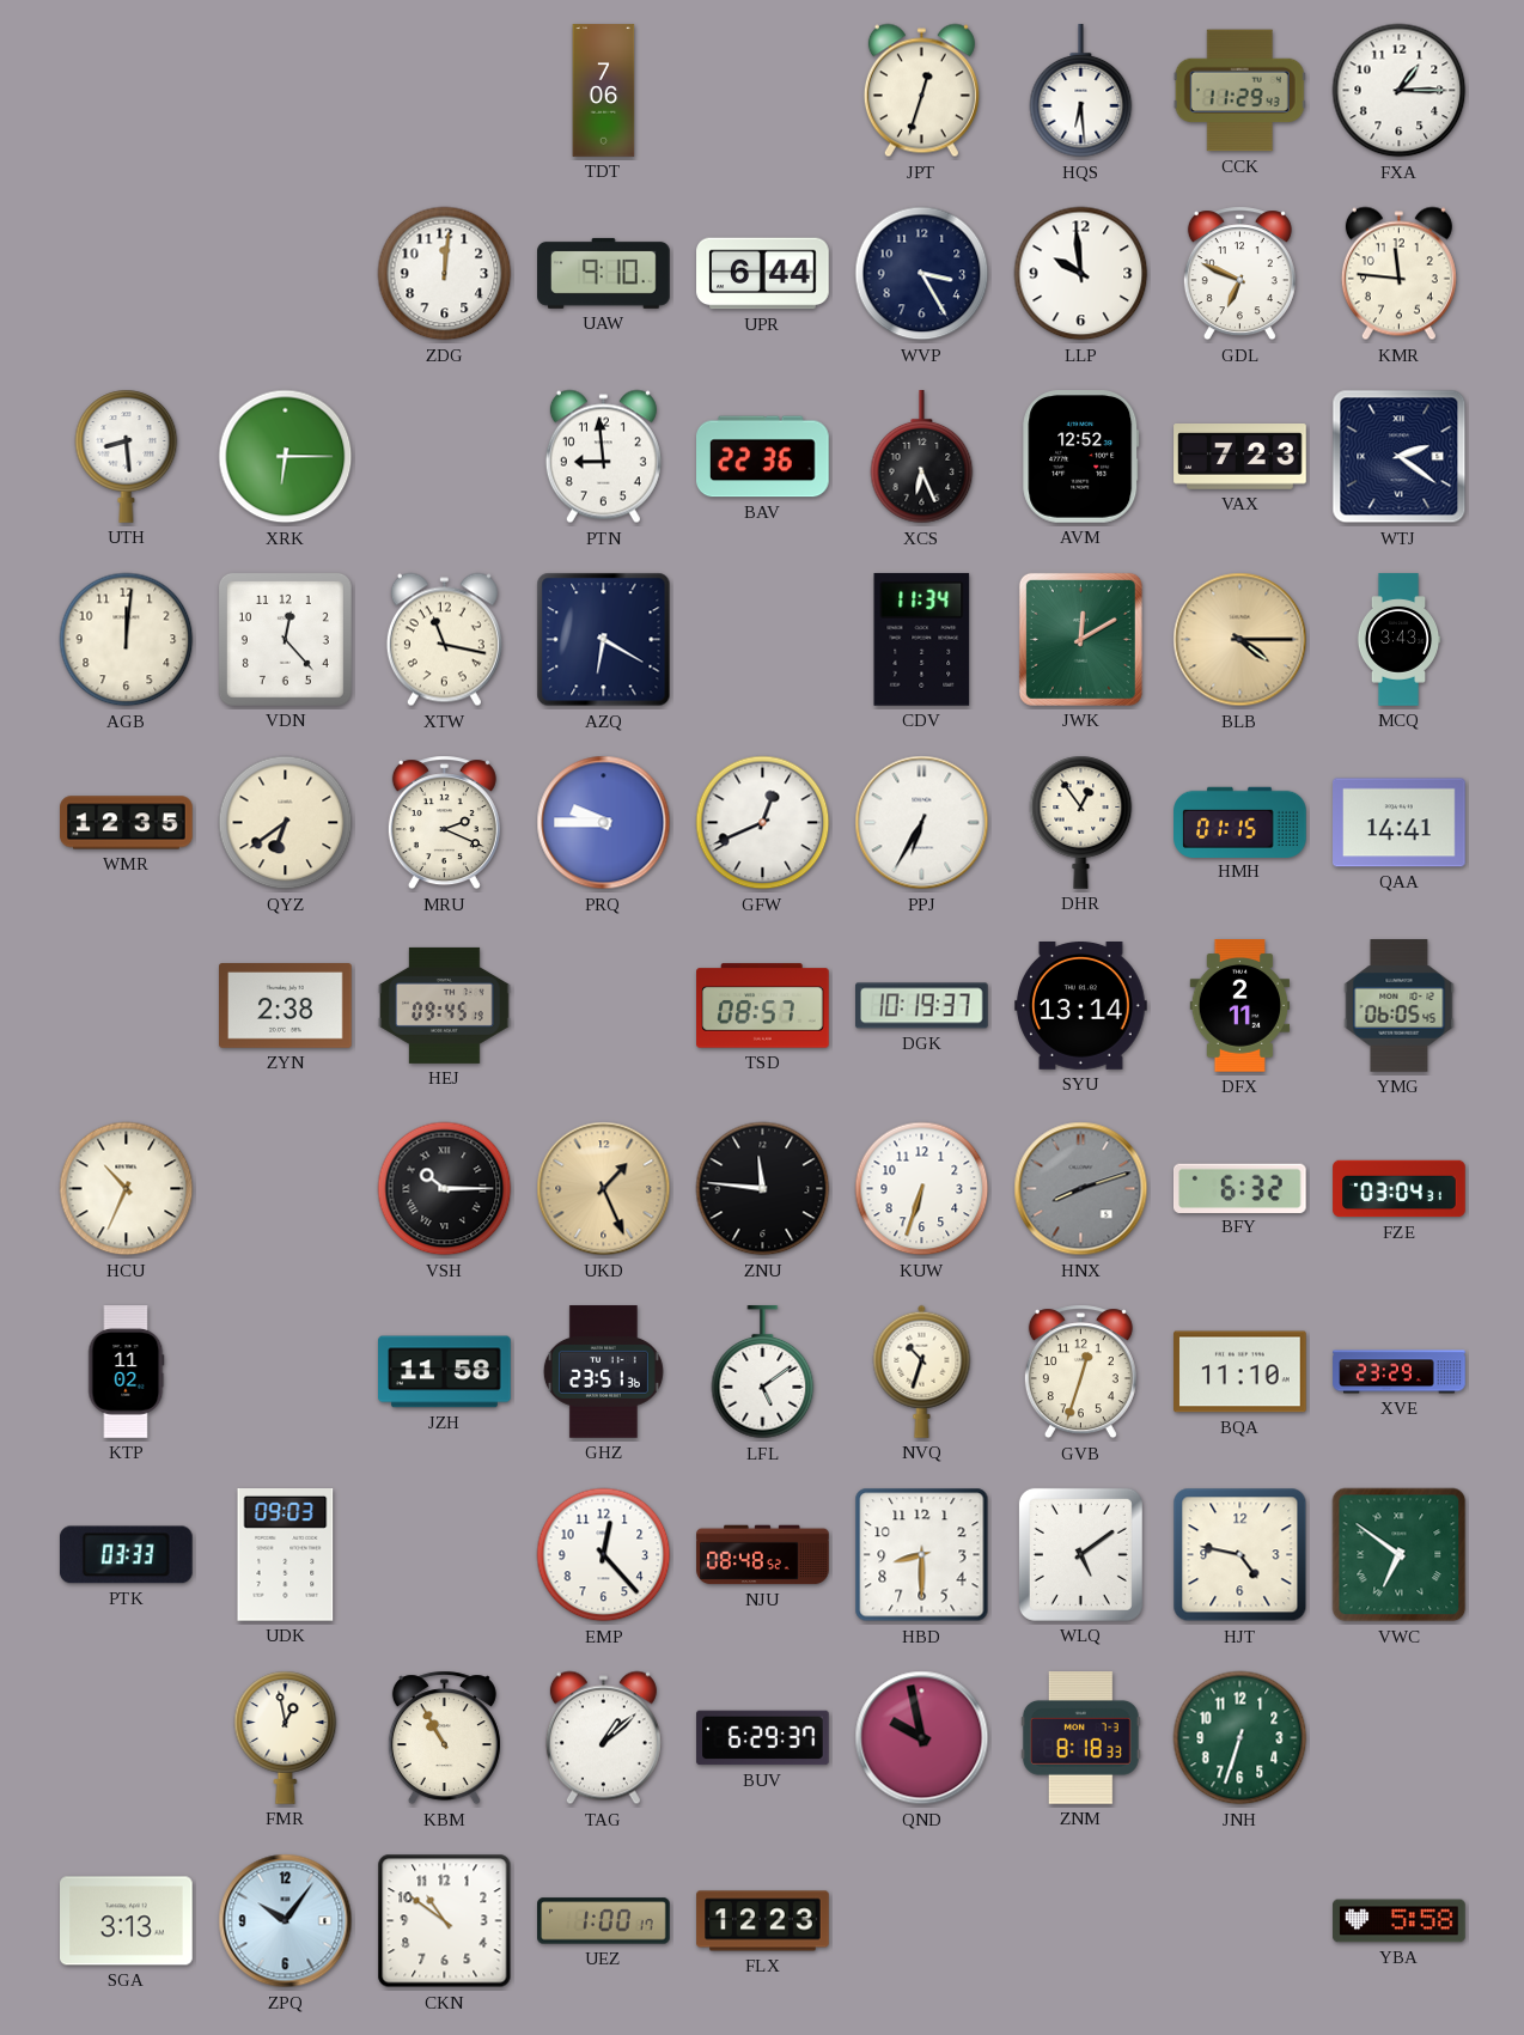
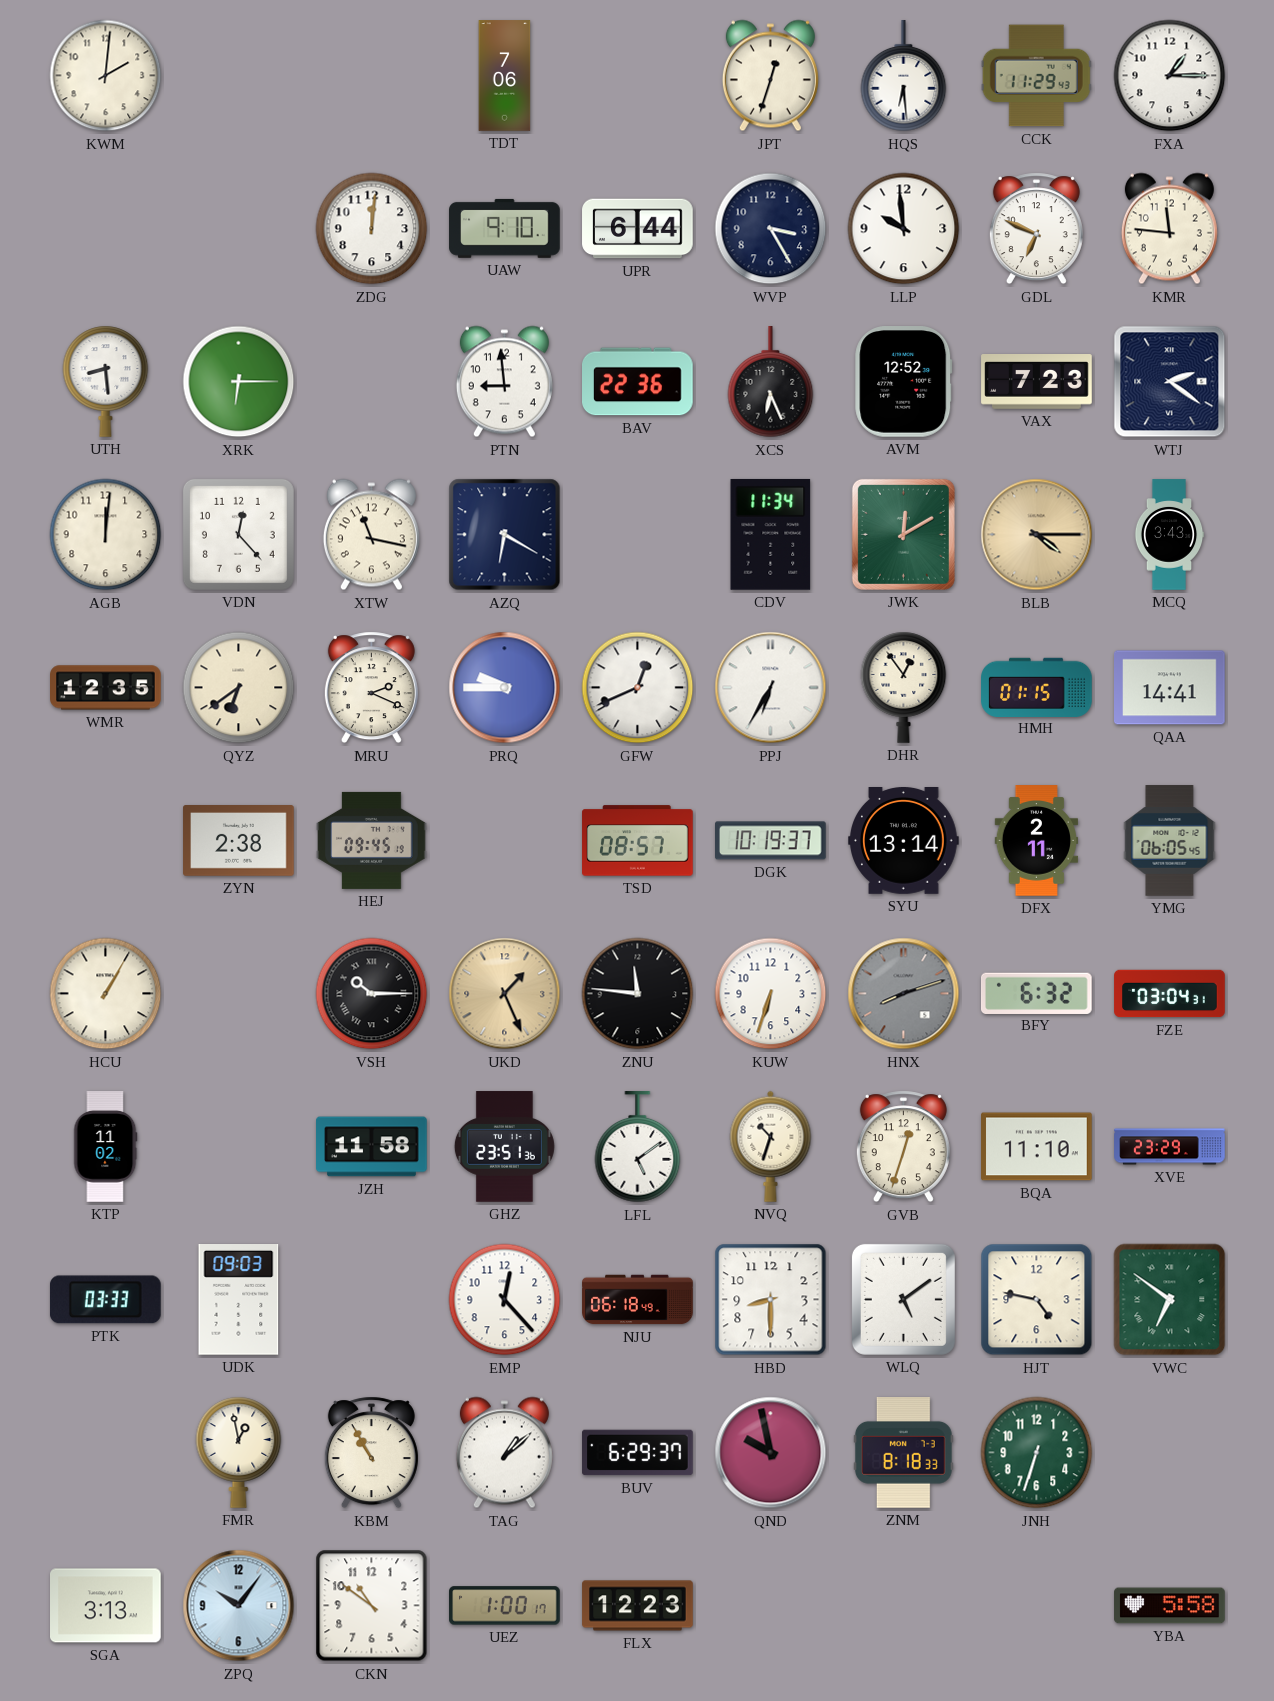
KWM: none -> 2:01 (106, 76)
HCU: 10:34 -> 1:05 (106, 994)
NJU: 08:48 -> 06:18 (638, 1300)
